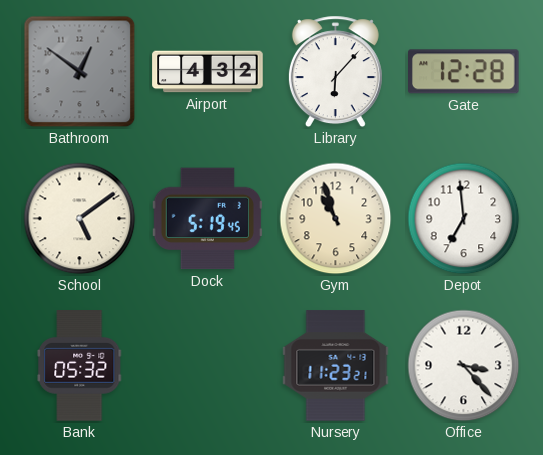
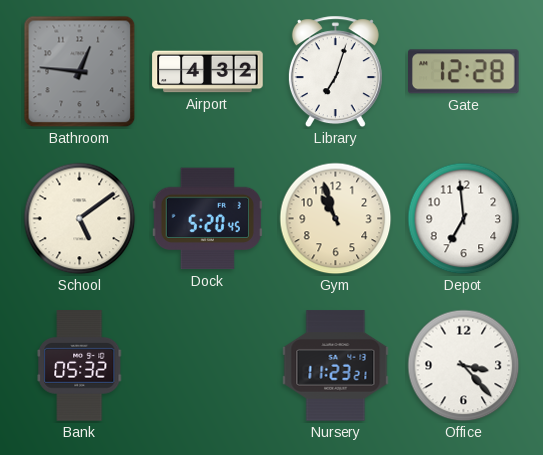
Bathroom: 12:51 -> 12:46 (80, 72)
Library: 6:07 -> 7:03 (335, 72)
Dock: 5:19 -> 5:20 (207, 219)
